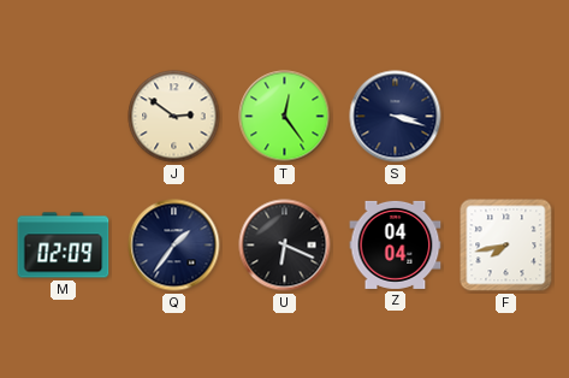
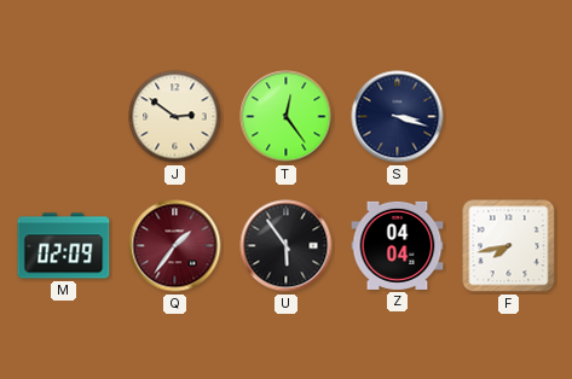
Q dial: navy -> burgundy (175, 246)
U: 6:19 -> 5:54 (287, 246)
